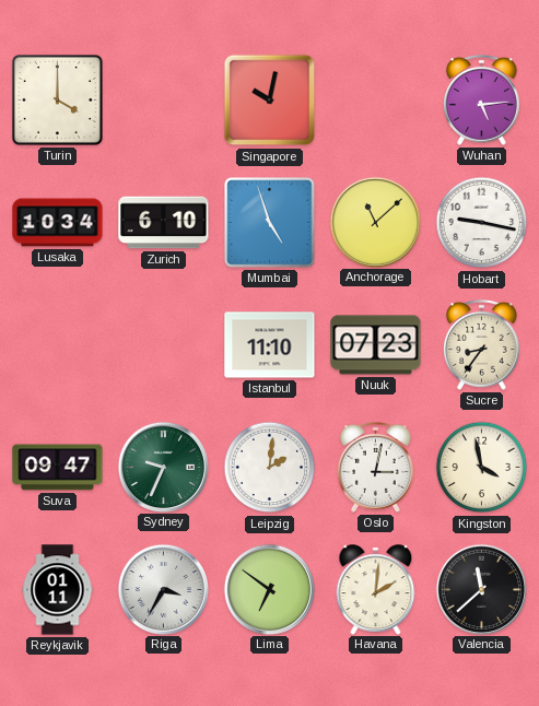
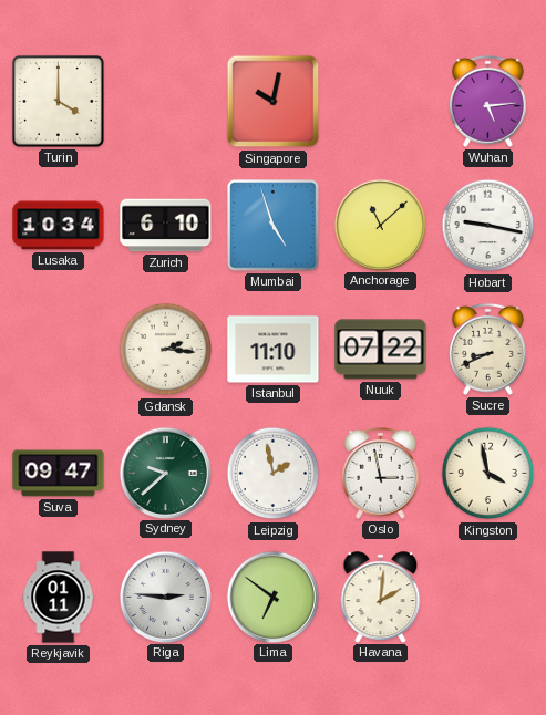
Gdansk: none -> 2:16 (166, 350)
Nuuk: 07:23 -> 07:22 (381, 350)
Sucre: 8:36 -> 8:41 (488, 349)
Sydney: 9:34 -> 9:38 (165, 473)
Leipzig: 2:01 -> 1:58 (274, 474)
Oslo: 3:02 -> 2:58 (381, 473)
Riga: 3:35 -> 2:46 (165, 597)
Valencia: 11:38 -> none (481, 589)
